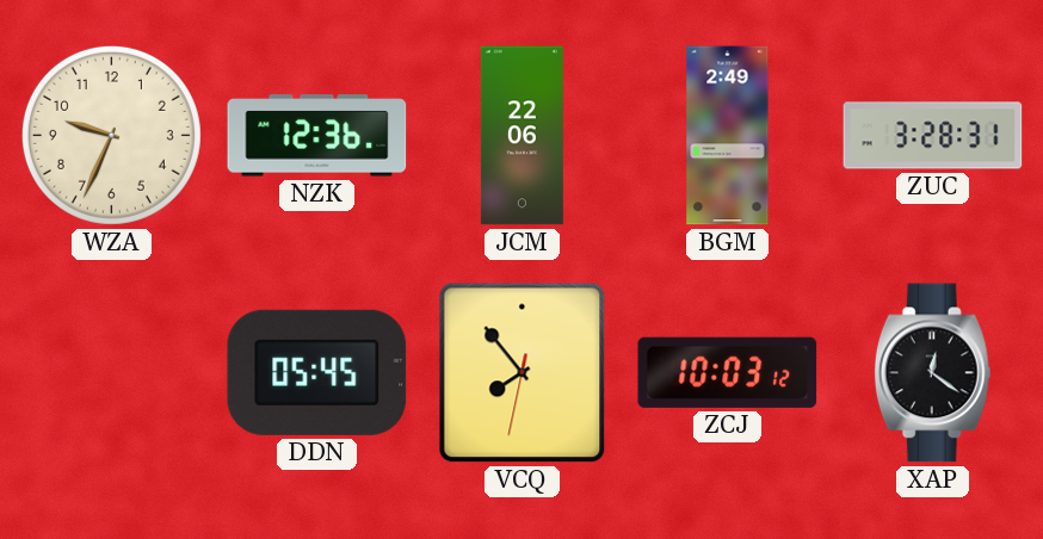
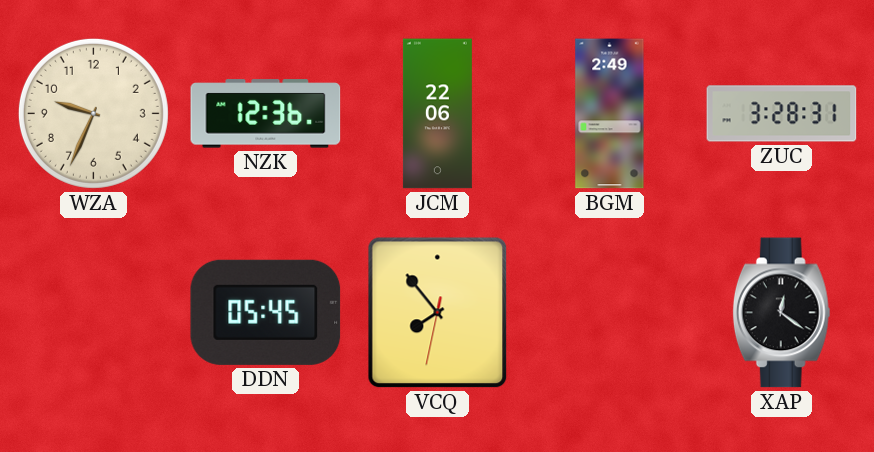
ZCJ: 10:03 -> none (728, 372)
